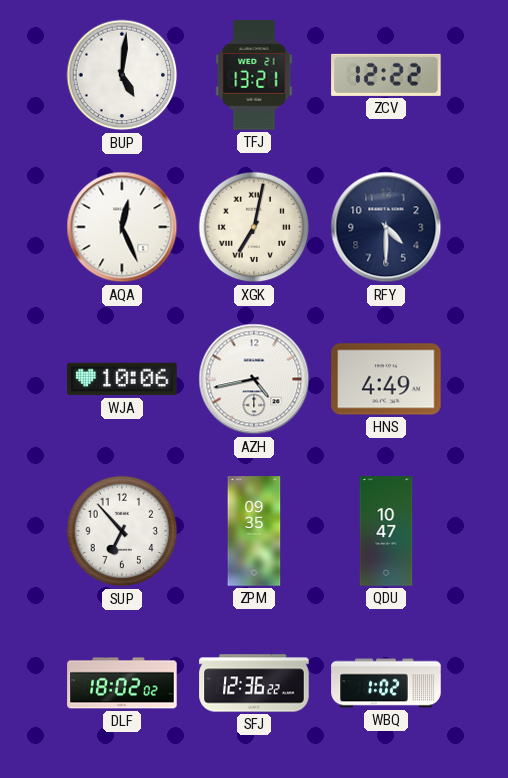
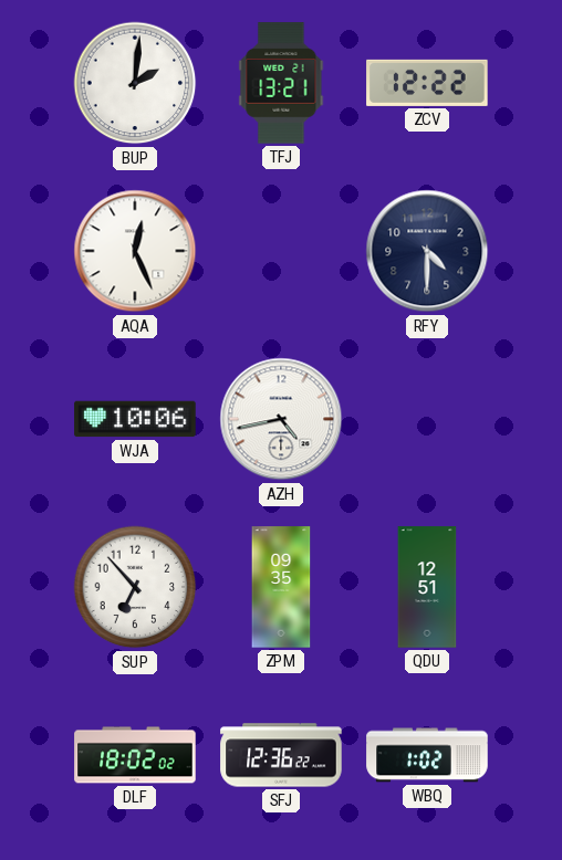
BUP: 5:01 -> 2:01 (135, 83)
XGK: 7:02 -> none (254, 227)
HNS: 4:49 -> none (386, 379)
QDU: 10:47 -> 12:51 (427, 587)
